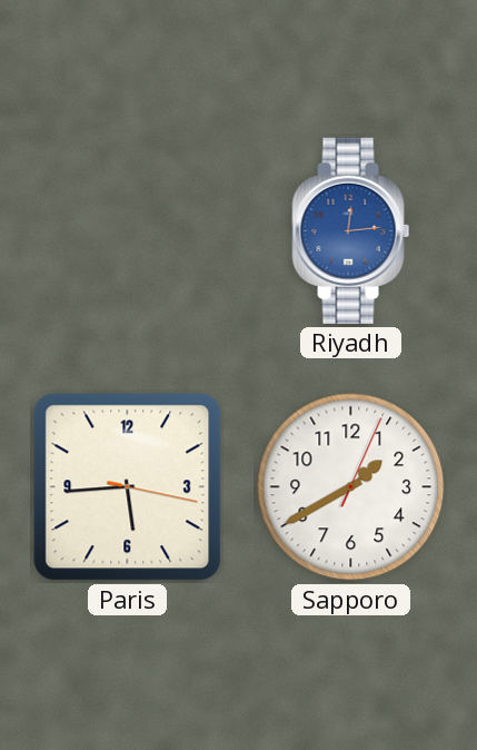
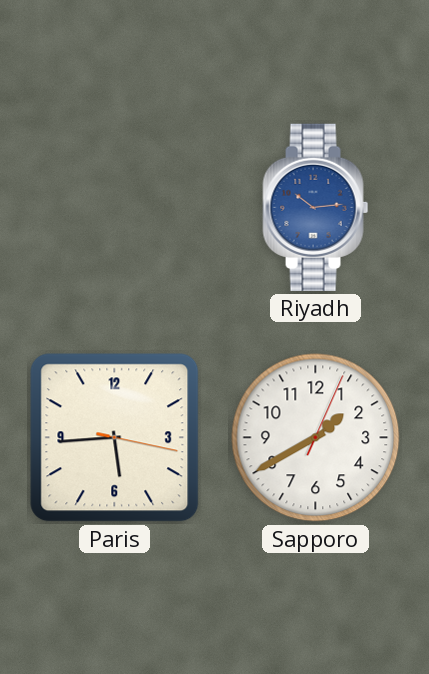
Riyadh: 12:14 -> 10:14 (316, 207)
